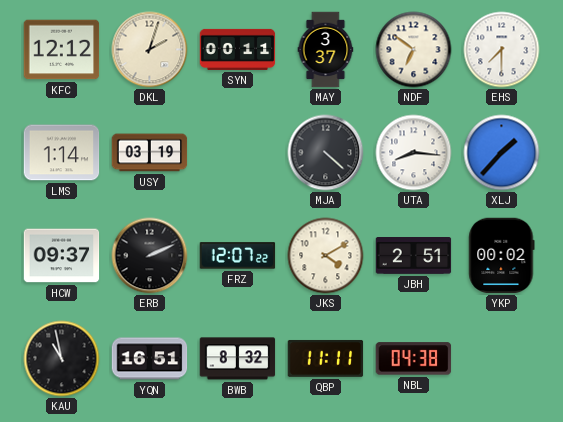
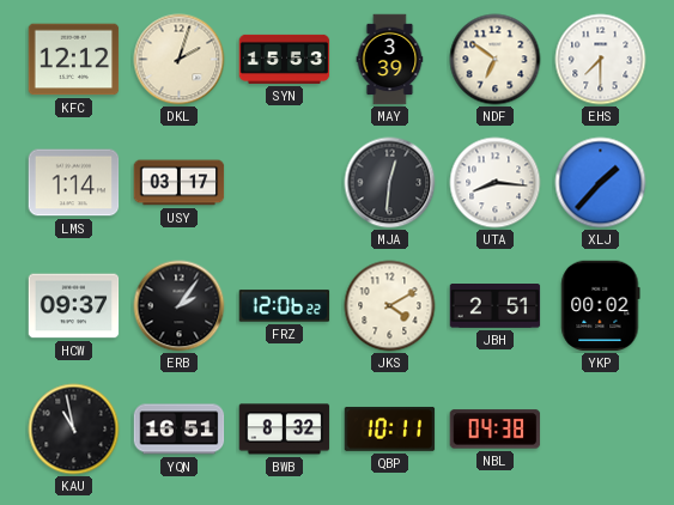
SYN: 00:11 -> 15:53 (285, 59)
MAY: 3:37 -> 3:39 (390, 60)
USY: 03:19 -> 03:17 (180, 183)
MJA: 4:22 -> 12:31 (390, 183)
ERB: 2:11 -> 2:06 (180, 306)
FRZ: 12:07 -> 12:06 (285, 306)
QBP: 11:11 -> 10:11 (390, 428)
